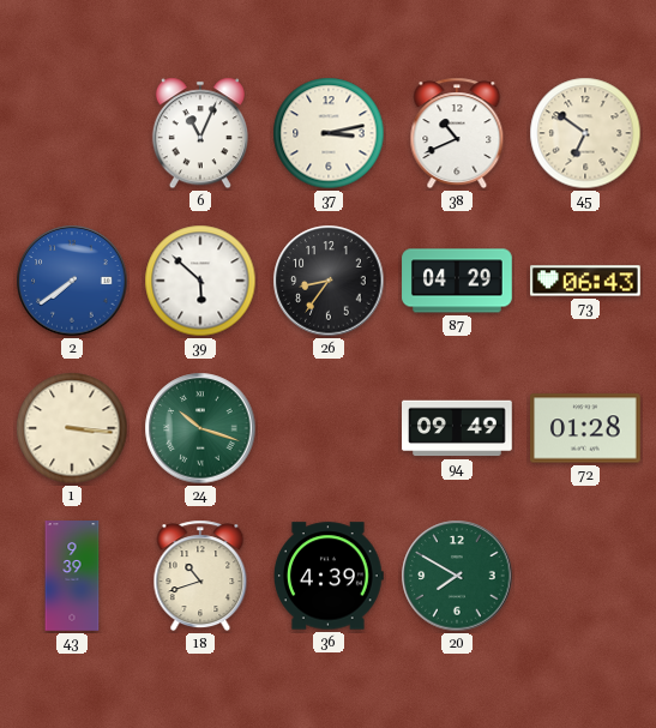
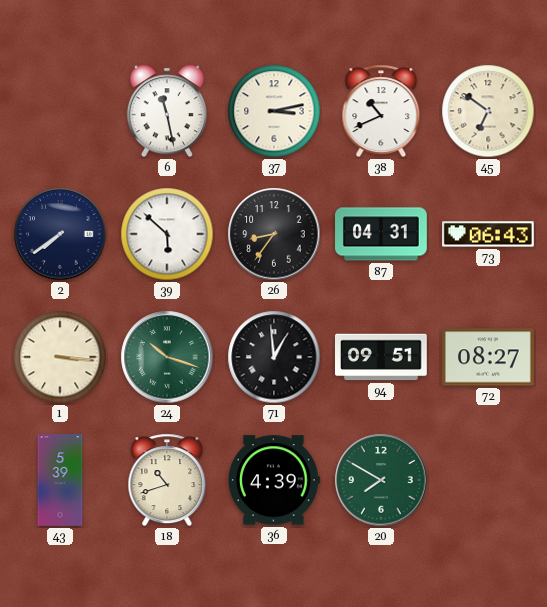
6: 11:04 -> 11:28 (167, 111)
2 dial: blue -> navy (60, 234)
87: 04:29 -> 04:31 (381, 234)
71: none -> 12:59 (274, 357)
94: 09:49 -> 09:51 (382, 357)
72: 01:28 -> 08:27 (489, 357)
43: 9:39 -> 5:39 (60, 480)
